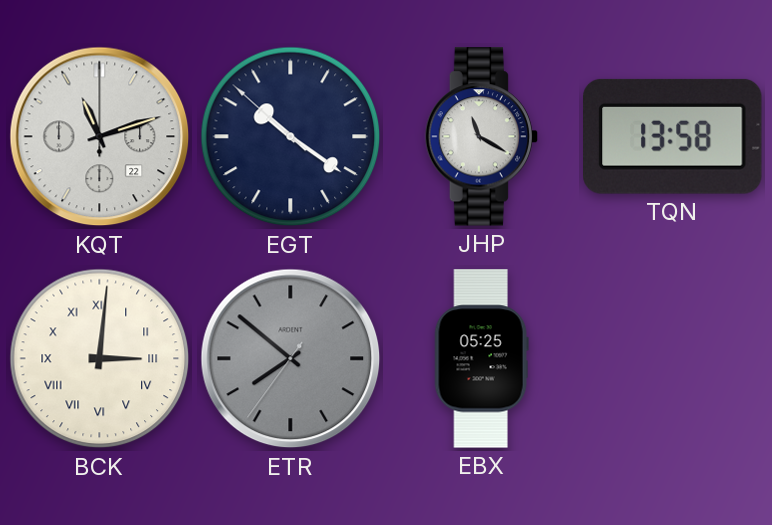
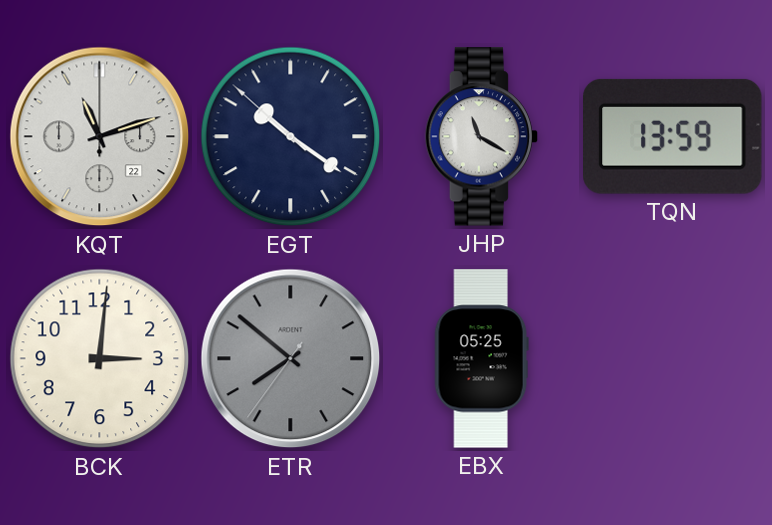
TQN: 13:58 -> 13:59 (673, 136)
BCK numerals: Roman -> Arabic (100, 359)
